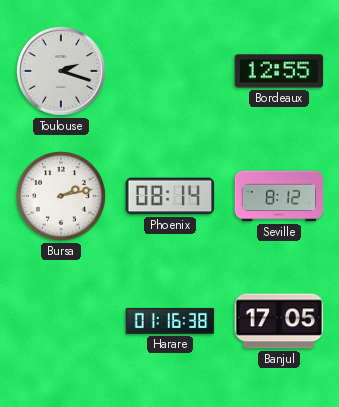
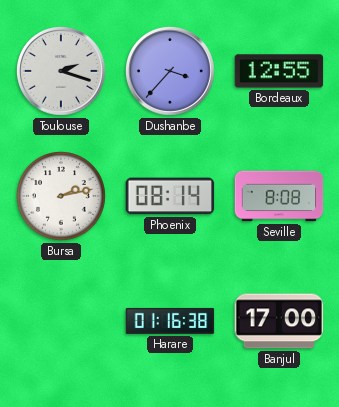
Dushanbe: none -> 3:37 (171, 72)
Seville: 8:12 -> 8:08 (279, 196)
Banjul: 17:05 -> 17:00 (279, 321)
